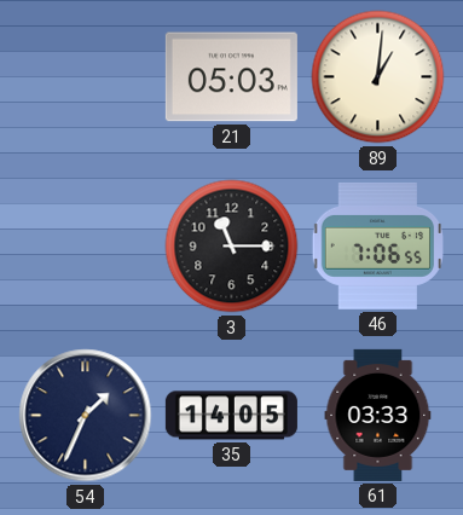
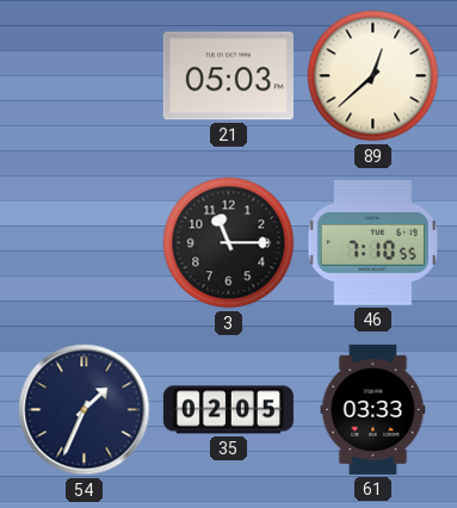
89: 1:01 -> 12:38 (373, 76)
46: 7:06 -> 7:10 (372, 242)
35: 14:05 -> 02:05 (228, 410)
